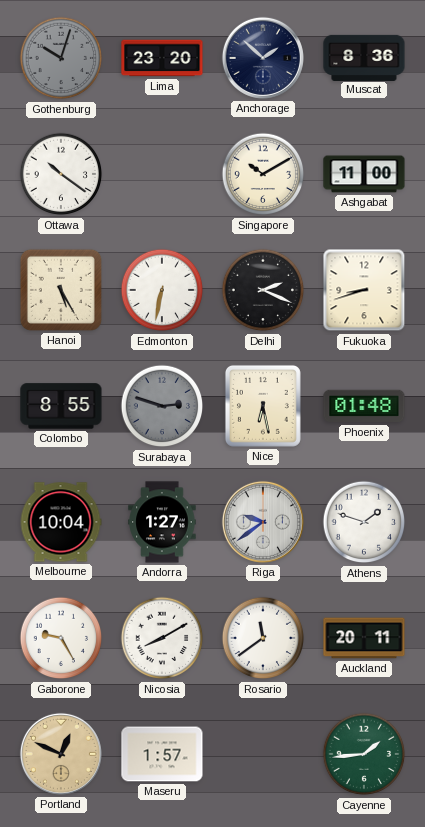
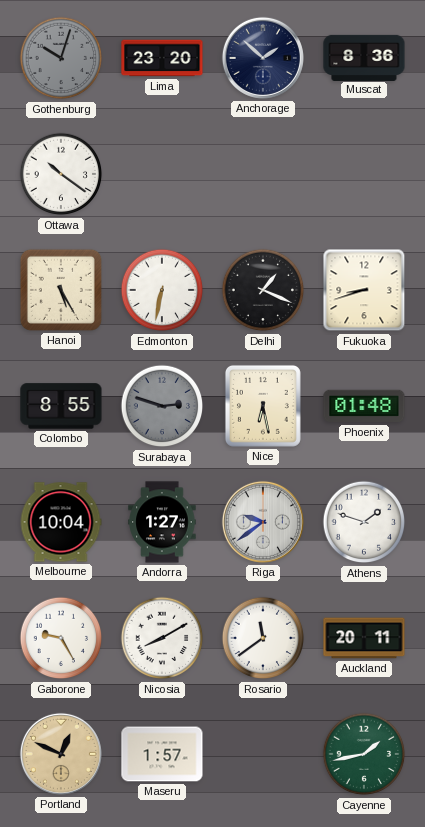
Singapore: 10:10 -> none (263, 174)
Ashgabat: 11:00 -> none (364, 174)
Delhi: 2:19 -> 1:19 (263, 290)
Cayenne: 1:44 -> 1:43 (364, 754)
